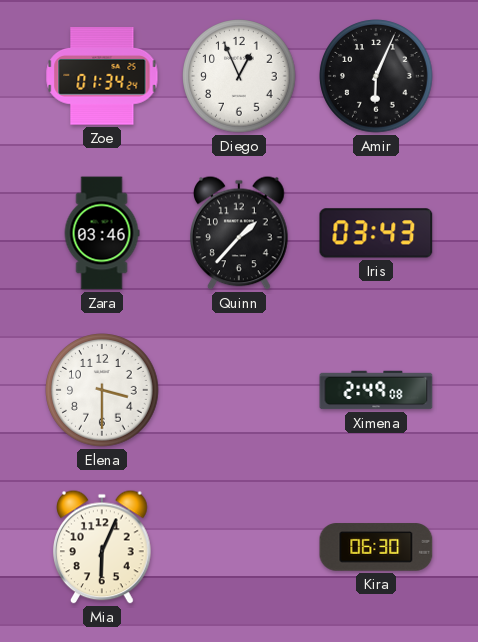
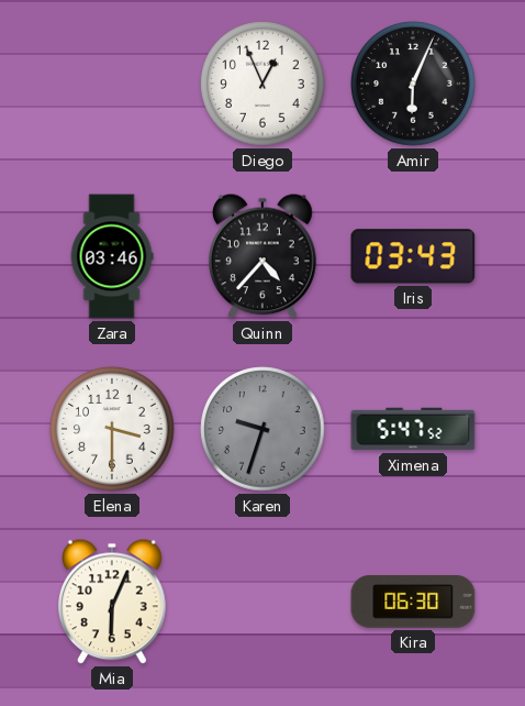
Zoe: 01:34 -> none (102, 76)
Quinn: 1:37 -> 4:37 (264, 256)
Karen: none -> 9:33 (262, 429)
Ximena: 2:49 -> 5:47 (413, 429)
